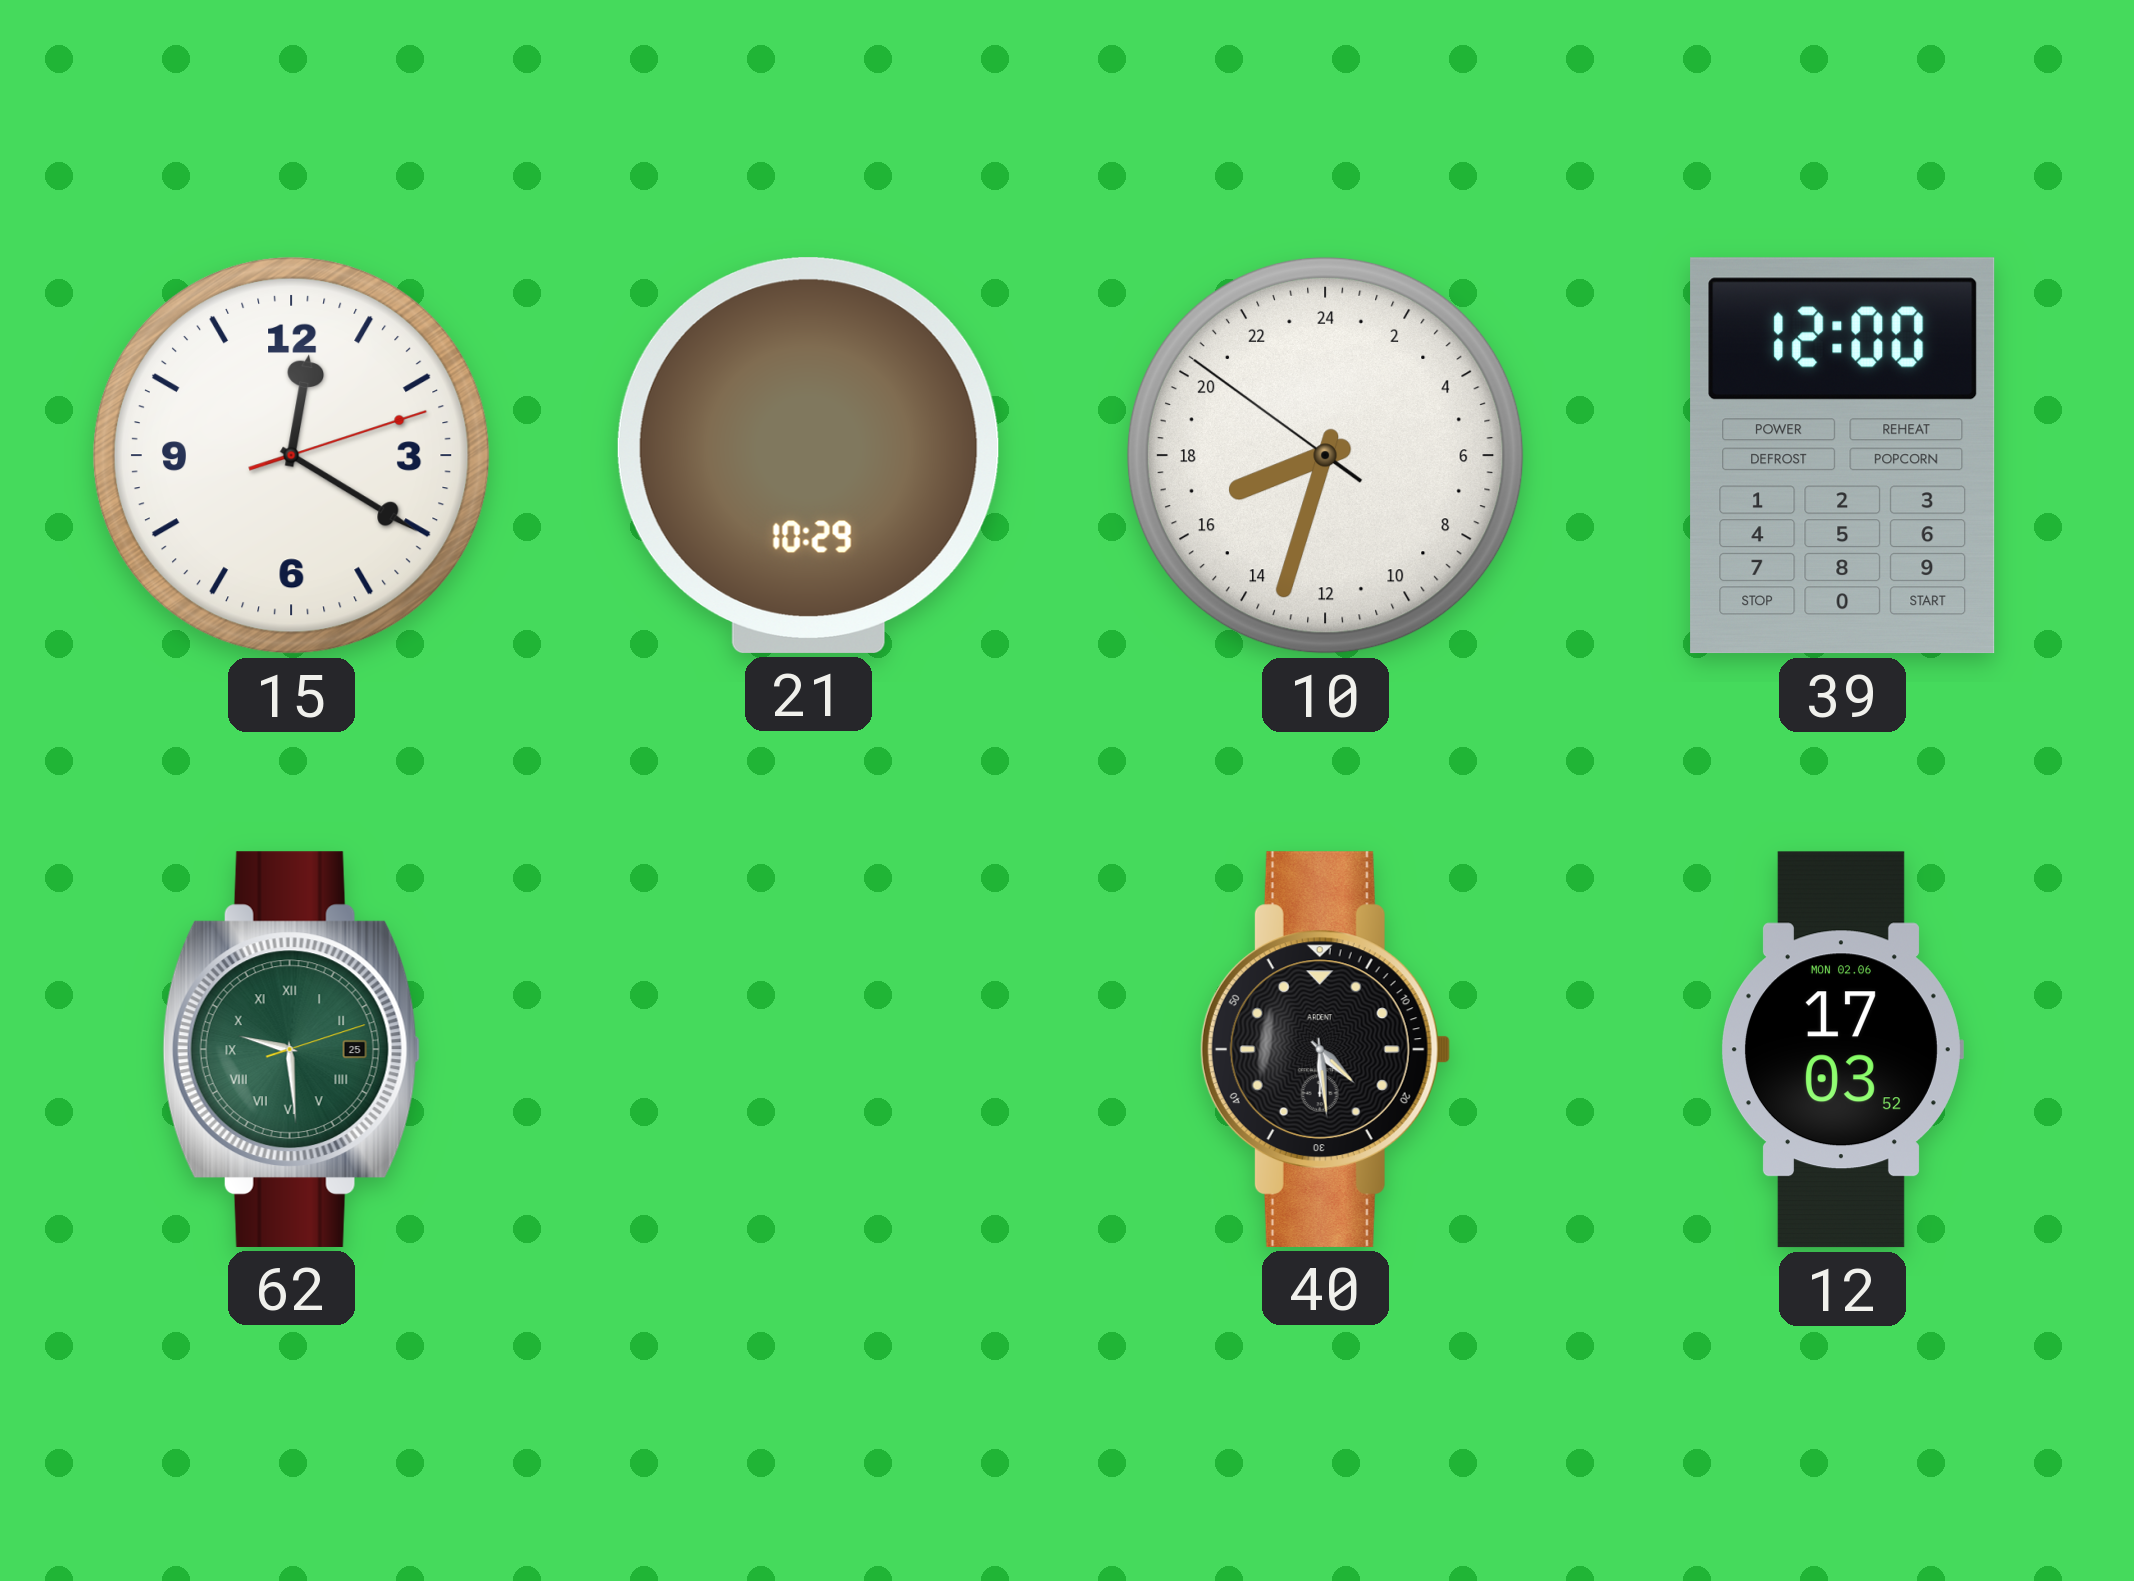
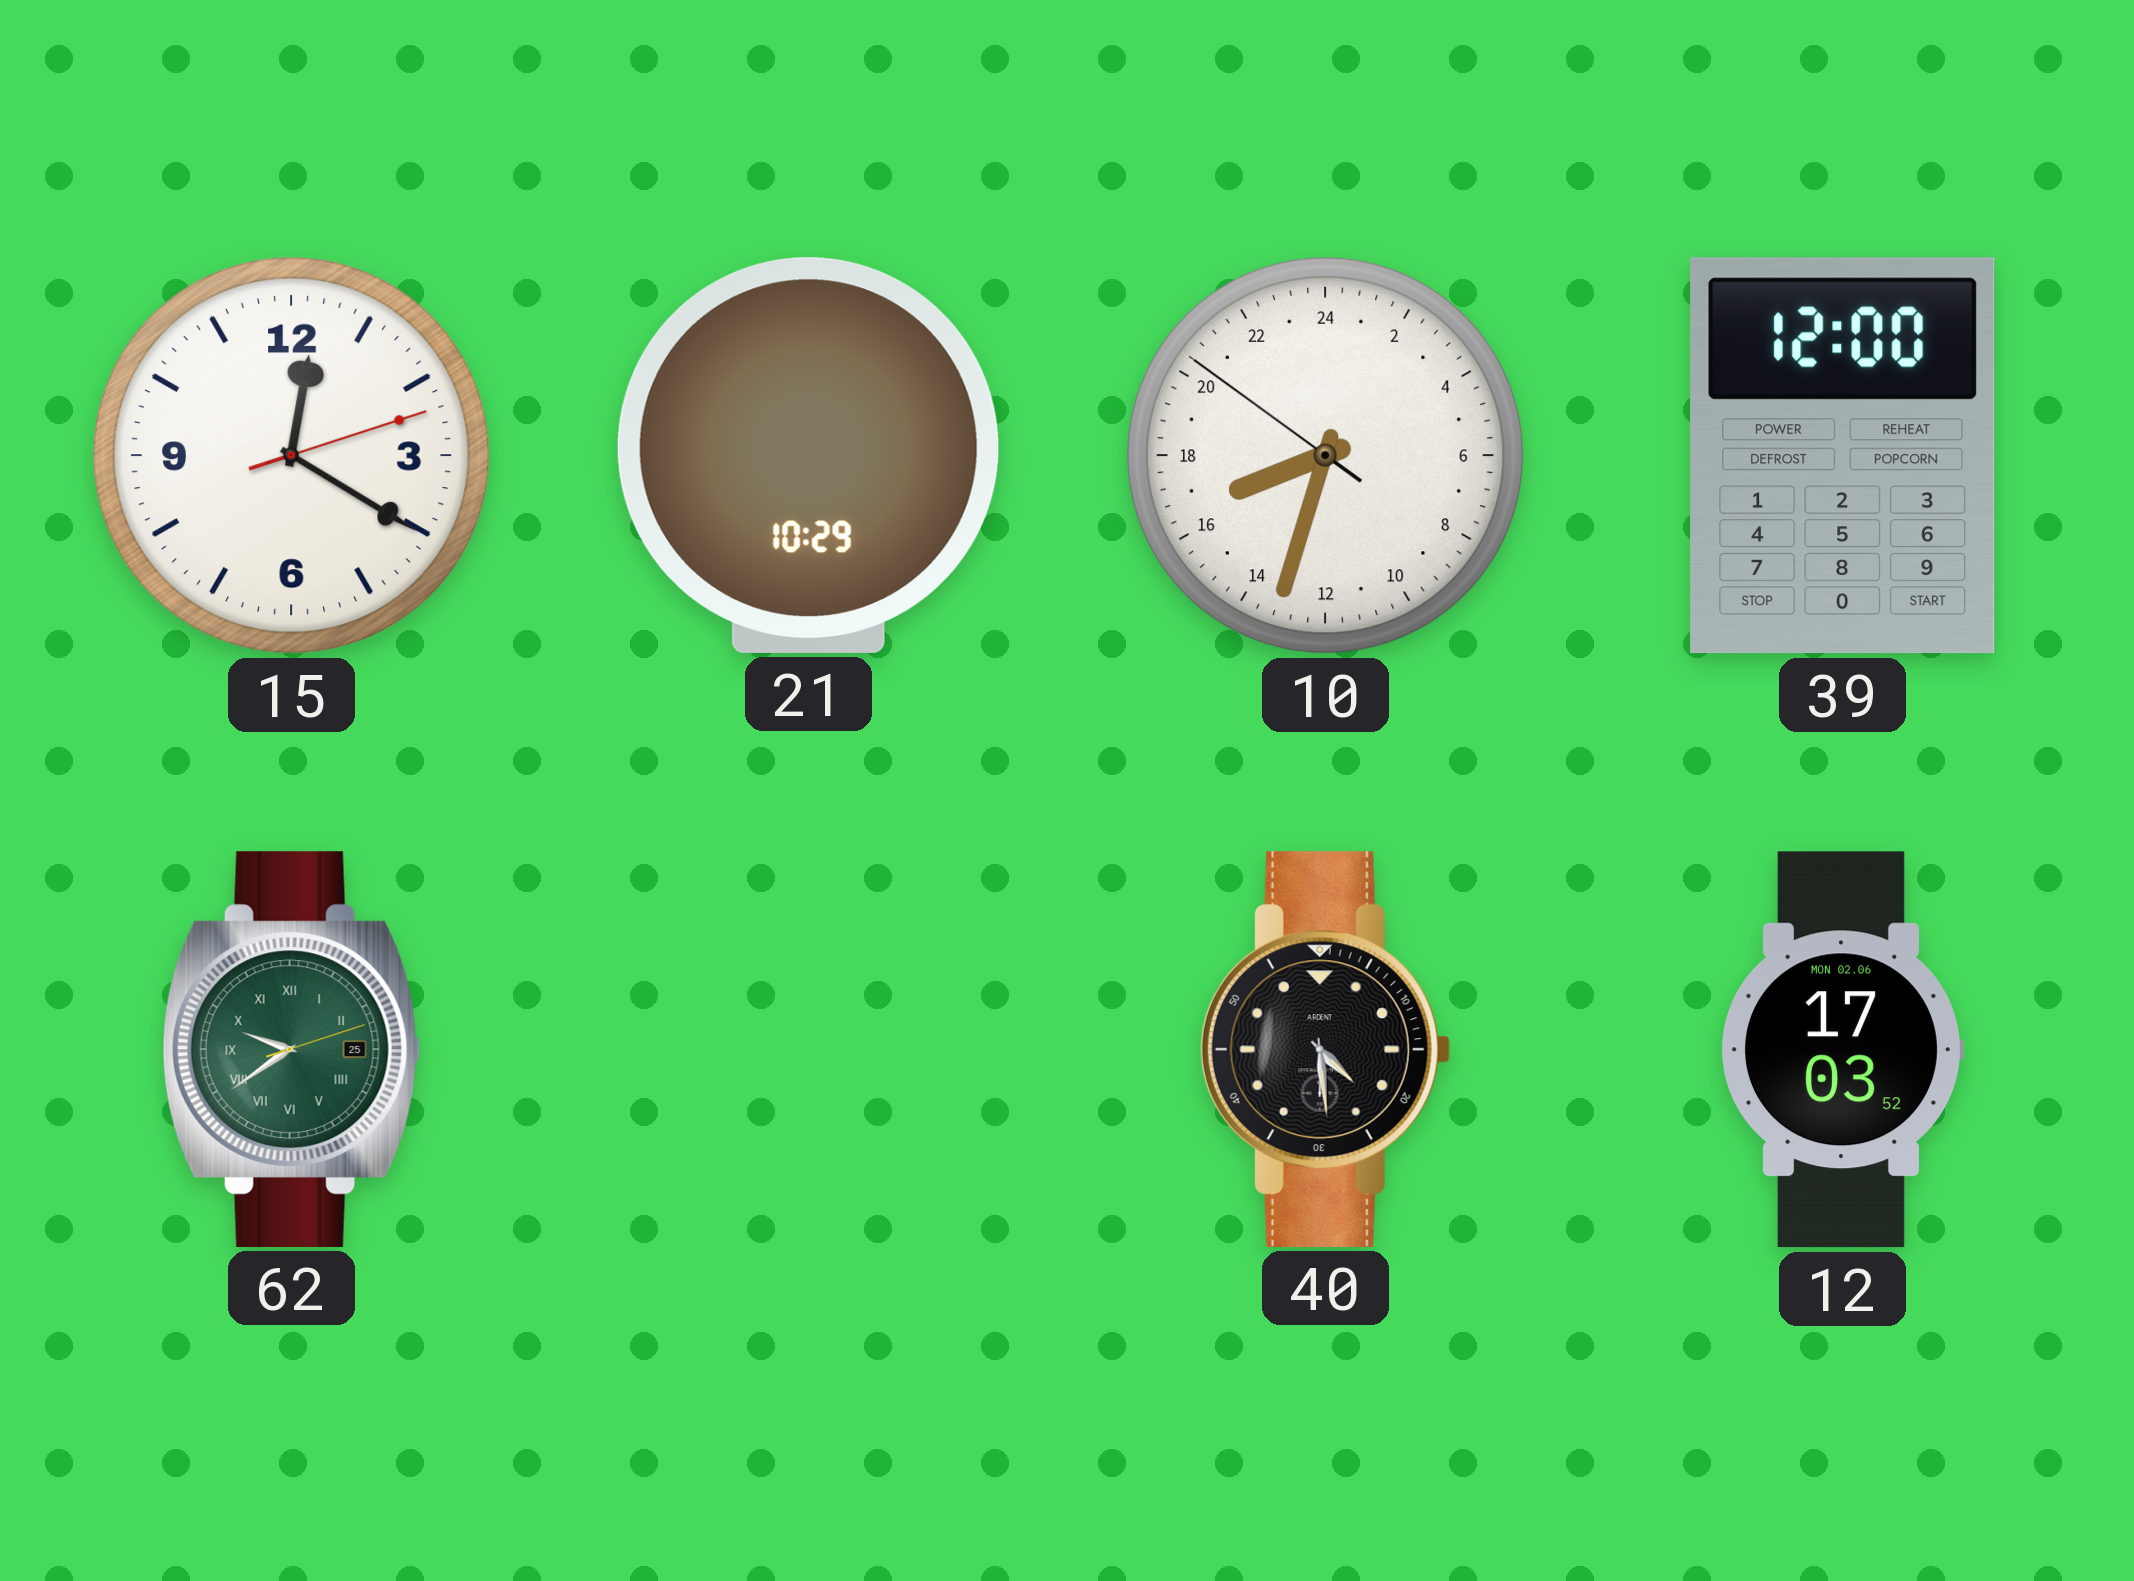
62: 9:29 -> 9:39 (291, 1049)
